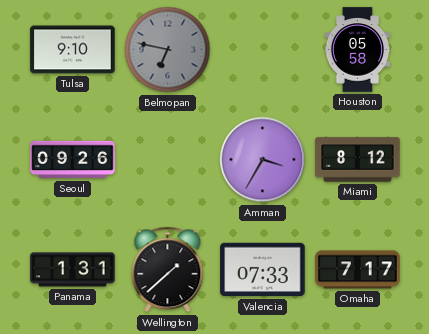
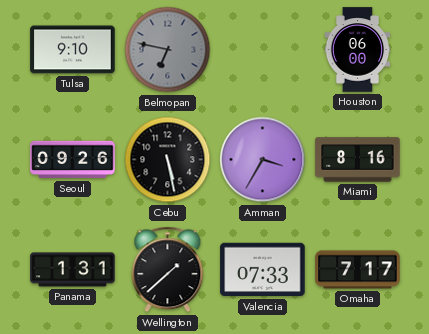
Houston: 05:58 -> 06:00 (358, 50)
Cebu: none -> 5:28 (168, 160)
Miami: 8:12 -> 8:16 (358, 160)
